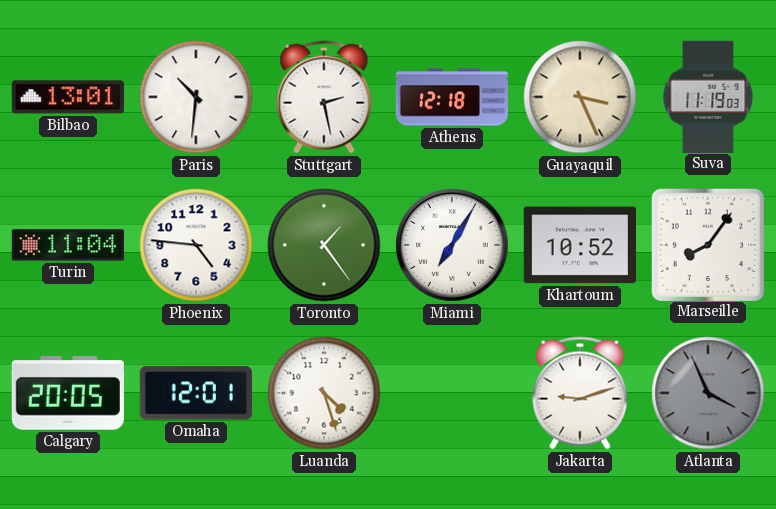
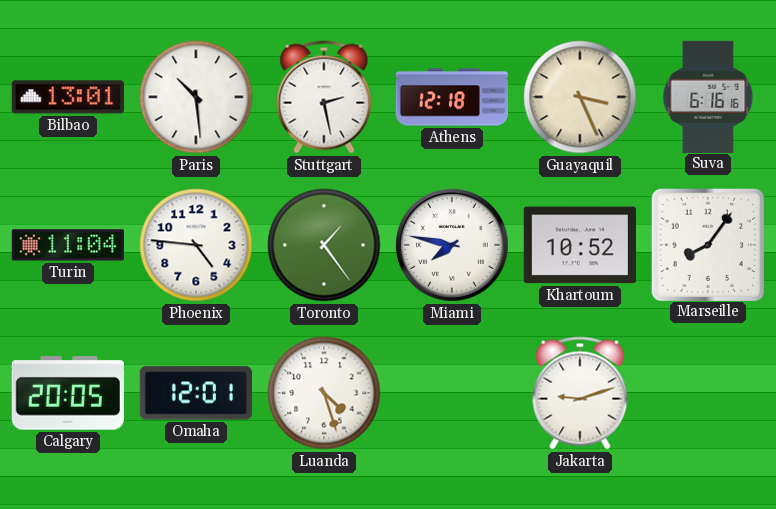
Paris: 10:31 -> 10:29 (196, 97)
Suva: 11:19 -> 6:16 (708, 96)
Miami: 7:05 -> 7:47 (453, 246)
Atlanta: 3:56 -> none (708, 393)
